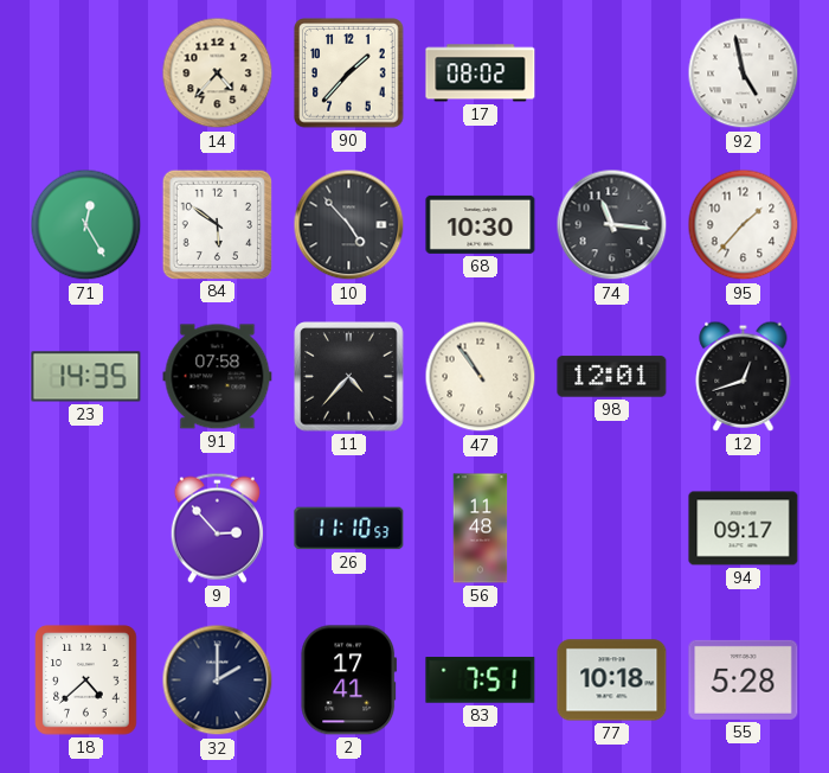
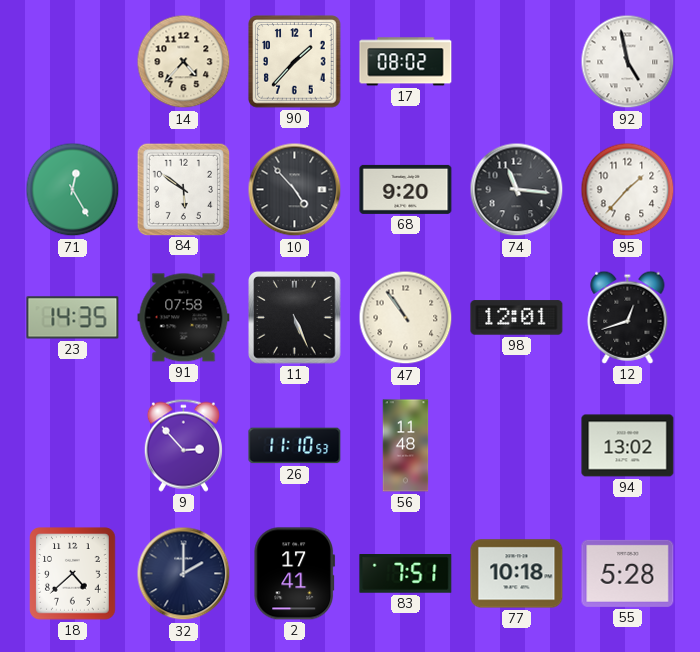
68: 10:30 -> 9:20 (406, 189)
11: 4:37 -> 5:26 (295, 318)
94: 09:17 -> 13:02 (628, 446)
